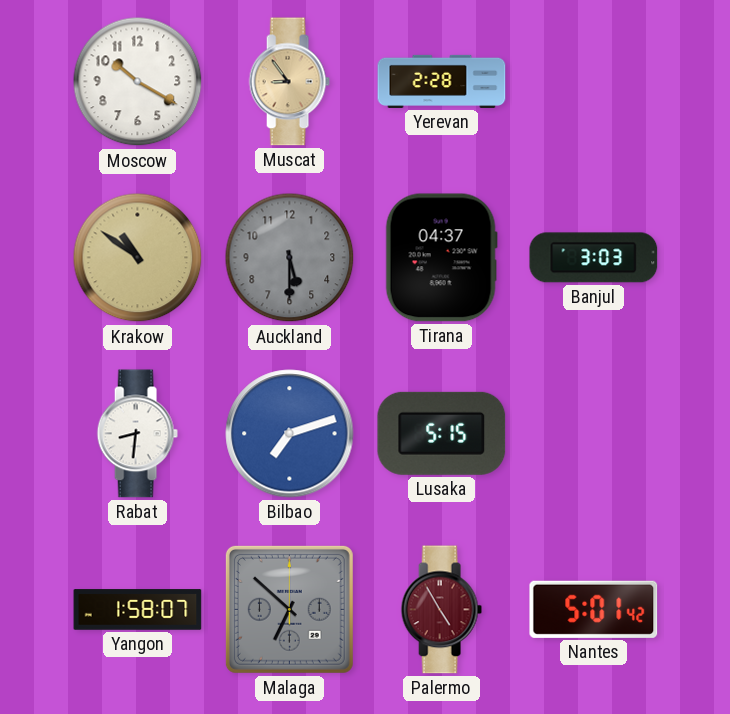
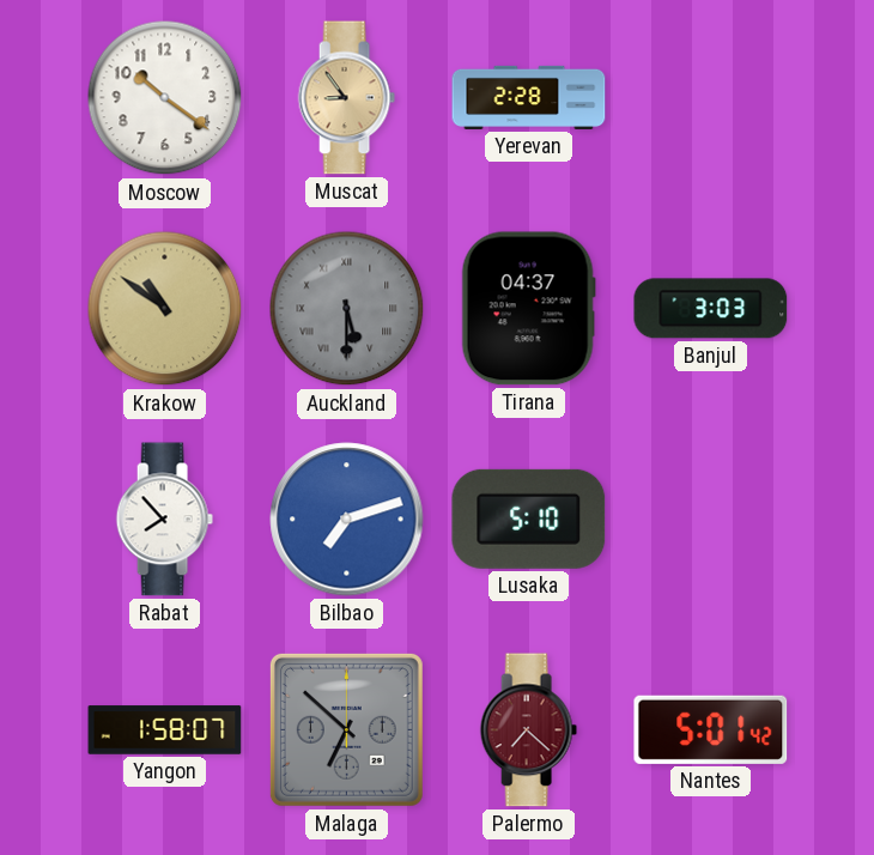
Moscow: 10:20 -> 10:21 (165, 98)
Auckland numerals: Arabic -> Roman (347, 309)
Rabat: 8:31 -> 7:53 (164, 520)
Lusaka: 5:15 -> 5:10 (529, 519)
Palermo: 4:55 -> 7:22 (528, 730)
